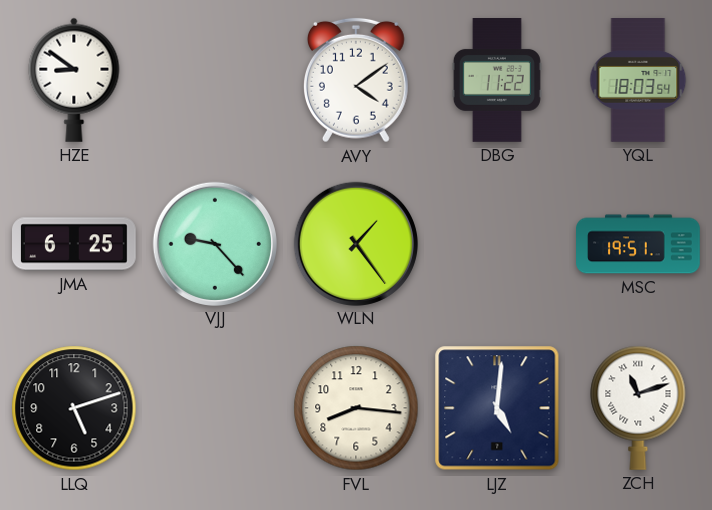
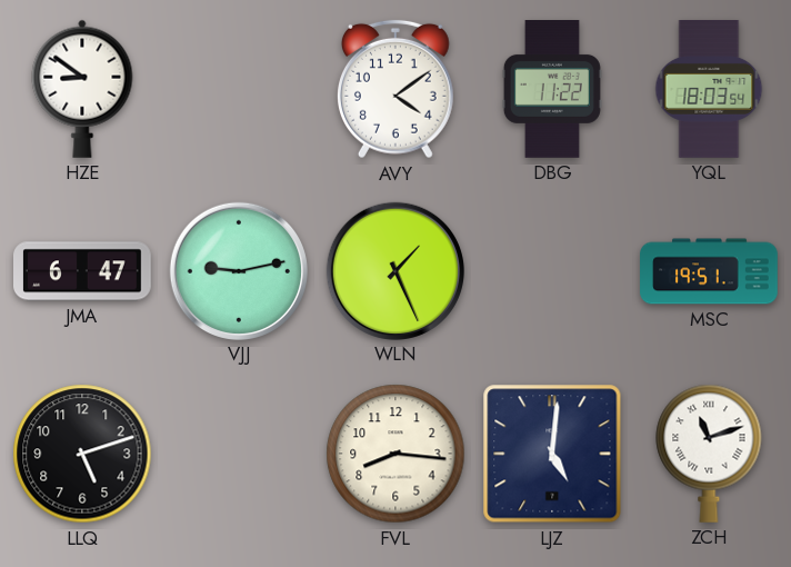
JMA: 6:25 -> 6:47 (83, 271)
VJJ: 9:23 -> 9:13 (238, 270)
WLN: 1:24 -> 1:26 (394, 270)
